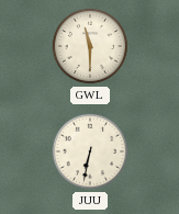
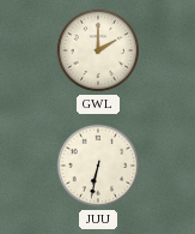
GWL: 11:30 -> 2:00 (98, 50)
